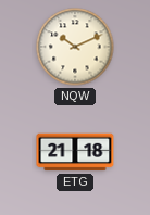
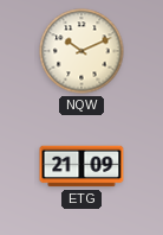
ETG: 21:18 -> 21:09 (81, 166)
